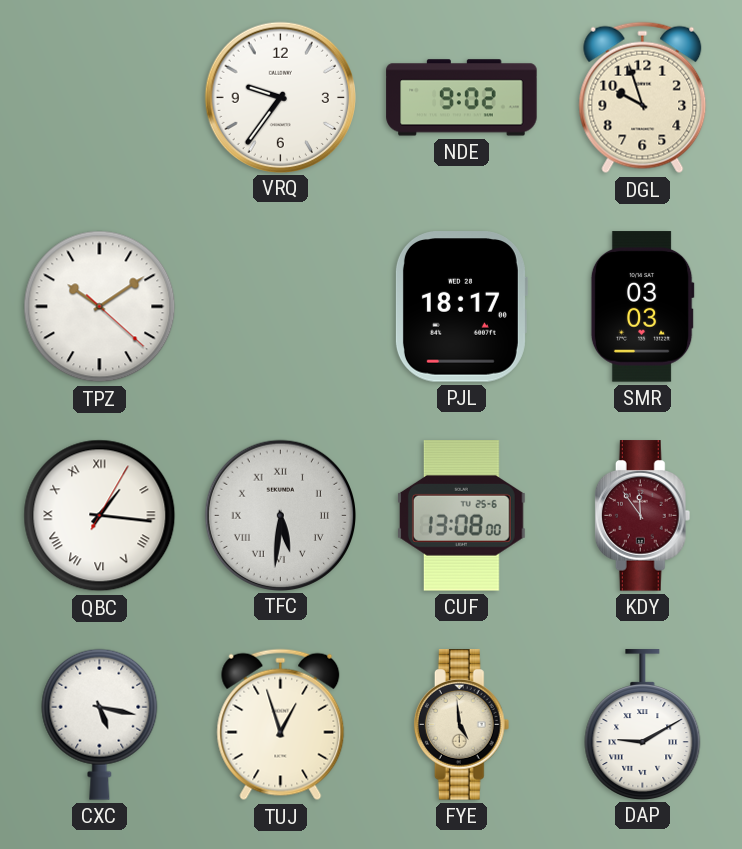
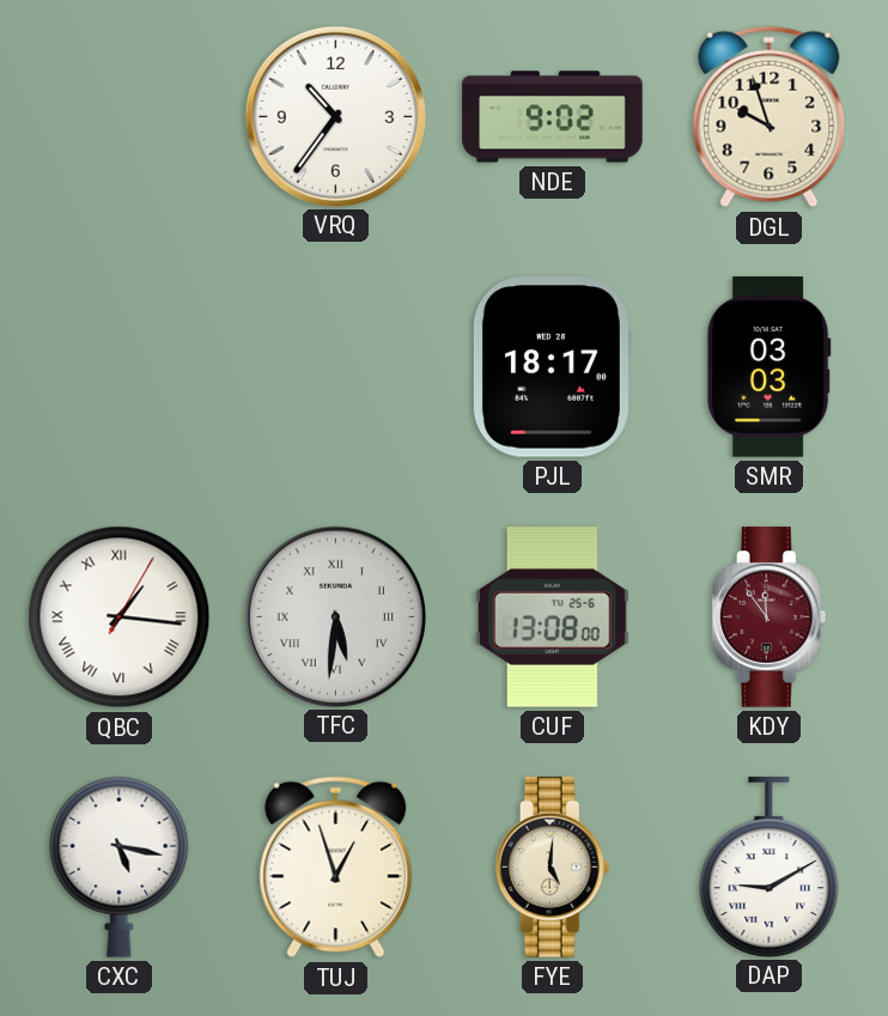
VRQ: 9:36 -> 10:36 (335, 116)
TPZ: 10:09 -> none (100, 307)
FYE: 4:59 -> 5:01 (553, 868)
